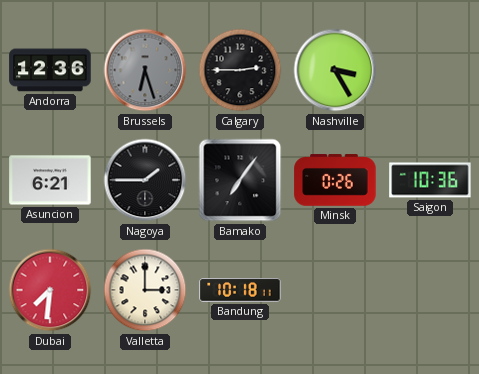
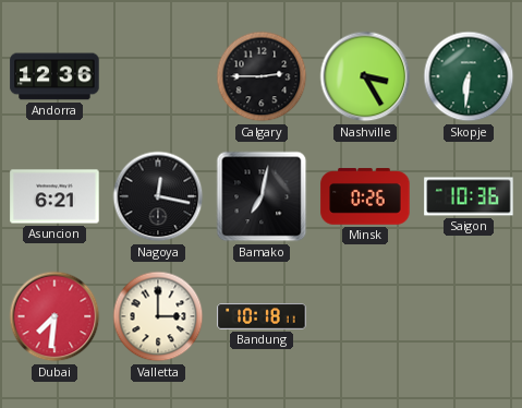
Brussels: 6:27 -> none (145, 70)
Skopje: none -> 6:31 (469, 76)
Nagoya: 1:45 -> 12:17 (158, 196)
Bamako: 7:06 -> 7:02 (262, 196)
